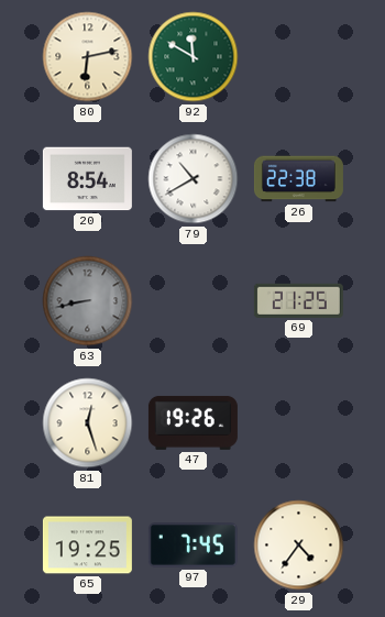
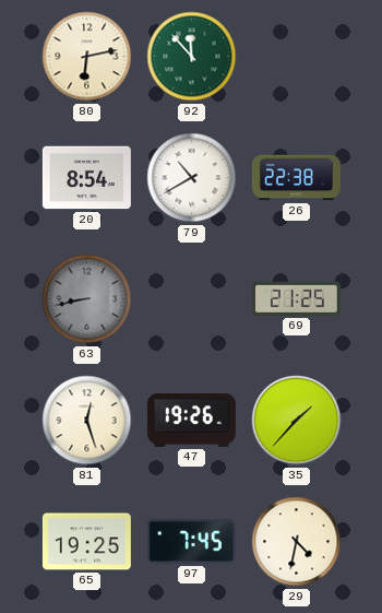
92: 11:50 -> 11:53 (192, 57)
35: none -> 1:37 (297, 421)
29: 4:36 -> 4:32 (297, 542)
